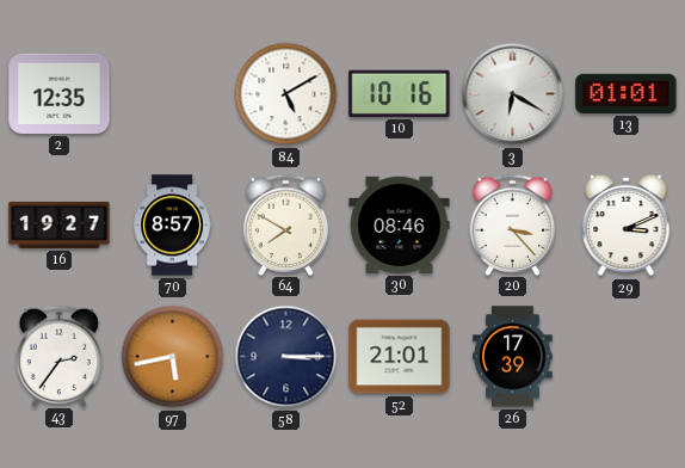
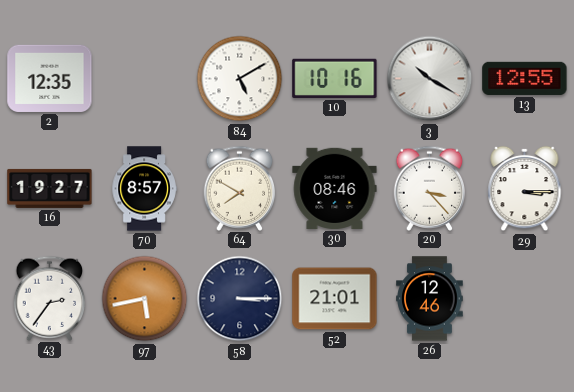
3: 6:20 -> 10:20 (430, 79)
13: 01:01 -> 12:55 (525, 78)
29: 3:11 -> 3:15 (525, 189)
26: 17:39 -> 12:46 (430, 299)
